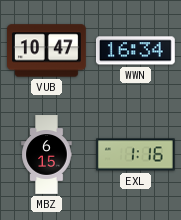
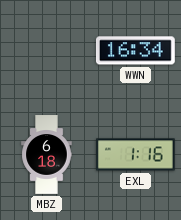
VUB: 10:47 -> none (47, 51)
MBZ: 6:15 -> 6:18 (47, 155)
